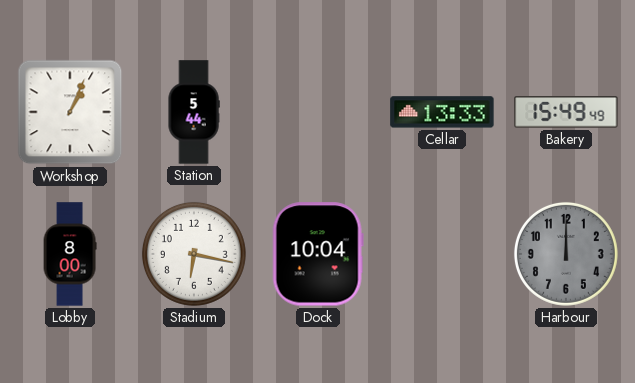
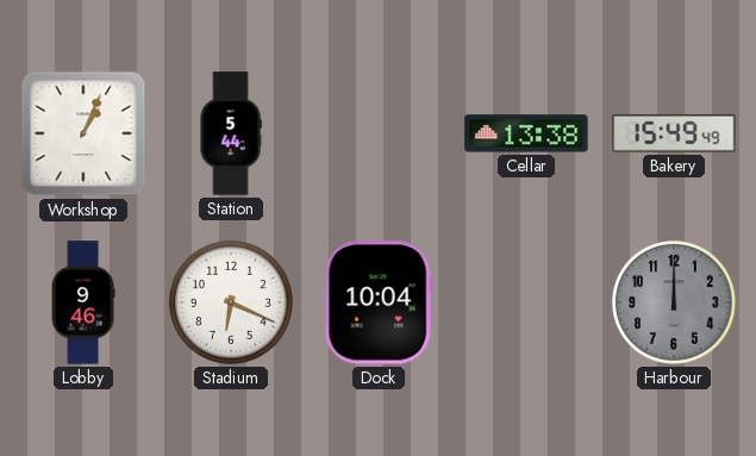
Cellar: 13:33 -> 13:38 (526, 133)
Lobby: 8:00 -> 9:46 (83, 302)
Stadium: 6:17 -> 6:19 (231, 302)
